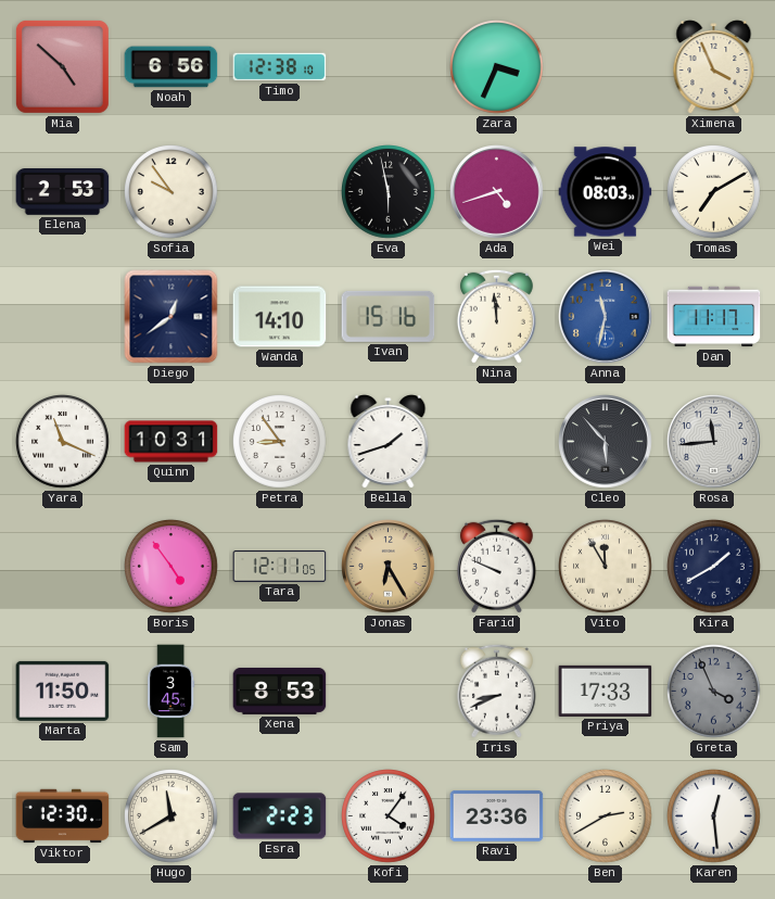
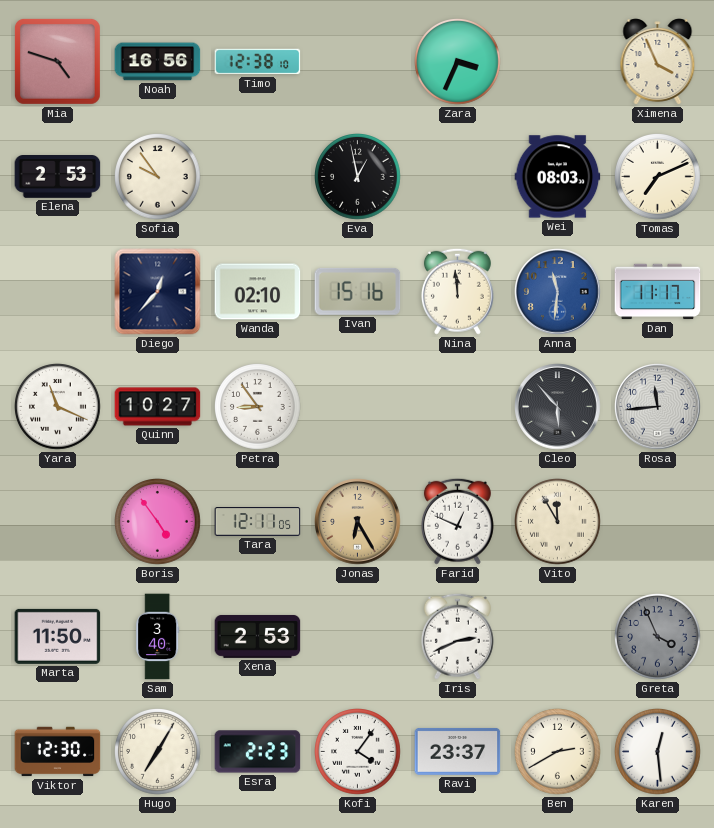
Mia: 4:52 -> 4:48 (57, 61)
Noah: 6:56 -> 16:56 (158, 62)
Eva: 5:58 -> 12:58 (358, 177)
Ada: 4:42 -> none (497, 192)
Tomas: 7:10 -> 7:11 (658, 177)
Diego: 12:39 -> 12:37 (158, 292)
Wanda: 14:10 -> 02:10 (258, 292)
Anna: 11:32 -> 11:31 (558, 292)
Quinn: 10:31 -> 10:27 (158, 407)
Bella: 1:42 -> none (389, 442)
Farid: 9:49 -> 12:49 (457, 521)
Kira: 1:40 -> none (714, 567)
Sam: 3:45 -> 3:40 (158, 637)
Xena: 8:53 -> 2:53 (258, 636)
Iris: 8:41 -> 2:41 (457, 636)
Priya: 17:33 -> none (606, 691)
Hugo: 11:40 -> 7:05 (158, 752)
Ravi: 23:36 -> 23:37 (458, 752)
